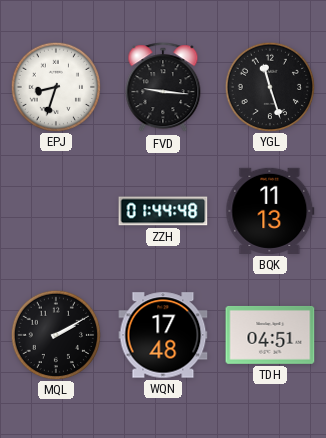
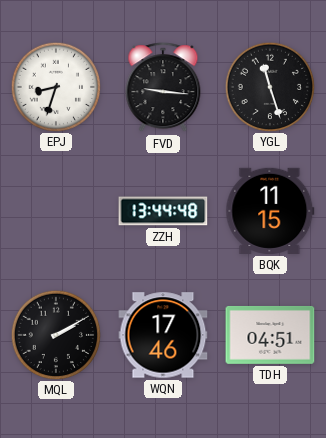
ZZH: 01:44 -> 13:44 (163, 211)
BQK: 11:13 -> 11:15 (270, 211)
WQN: 17:48 -> 17:46 (163, 335)
